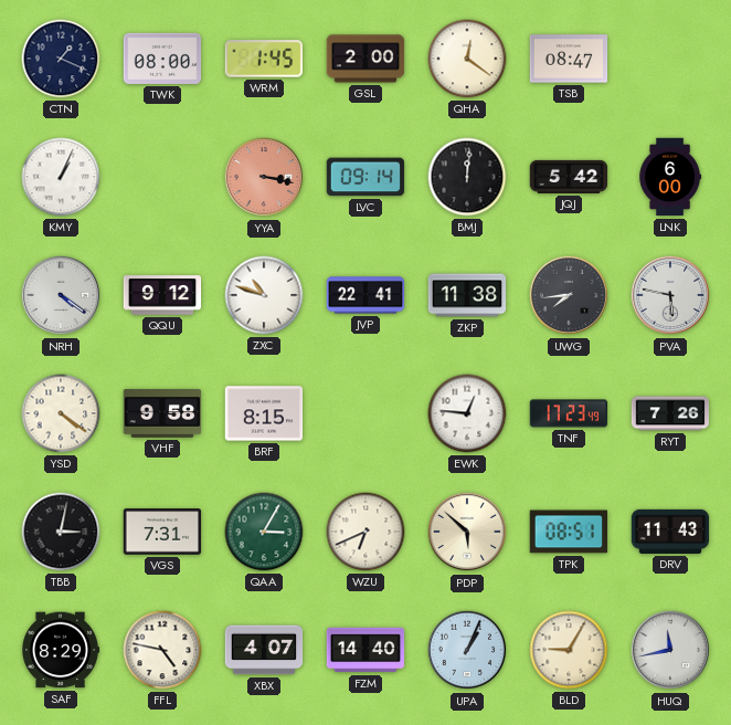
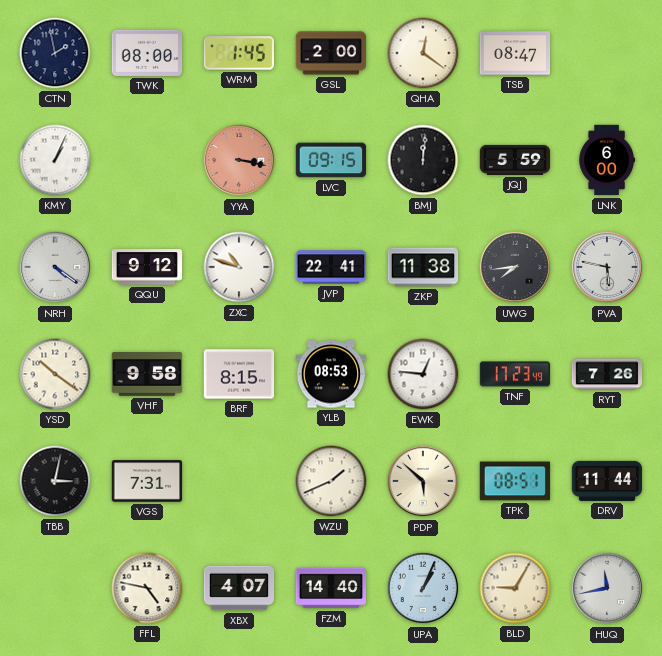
CTN: 1:19 -> 1:58 (55, 53)
LVC: 09:14 -> 09:15 (331, 160)
JQJ: 5:42 -> 5:59 (515, 160)
YSD: 4:21 -> 10:21 (55, 374)
YLB: none -> 08:53 (331, 374)
QAA: 3:05 -> none (264, 532)
WZU: 6:41 -> 1:41 (331, 481)
DRV: 11:43 -> 11:44 (607, 481)
SAF: 8:29 -> none (62, 650)
